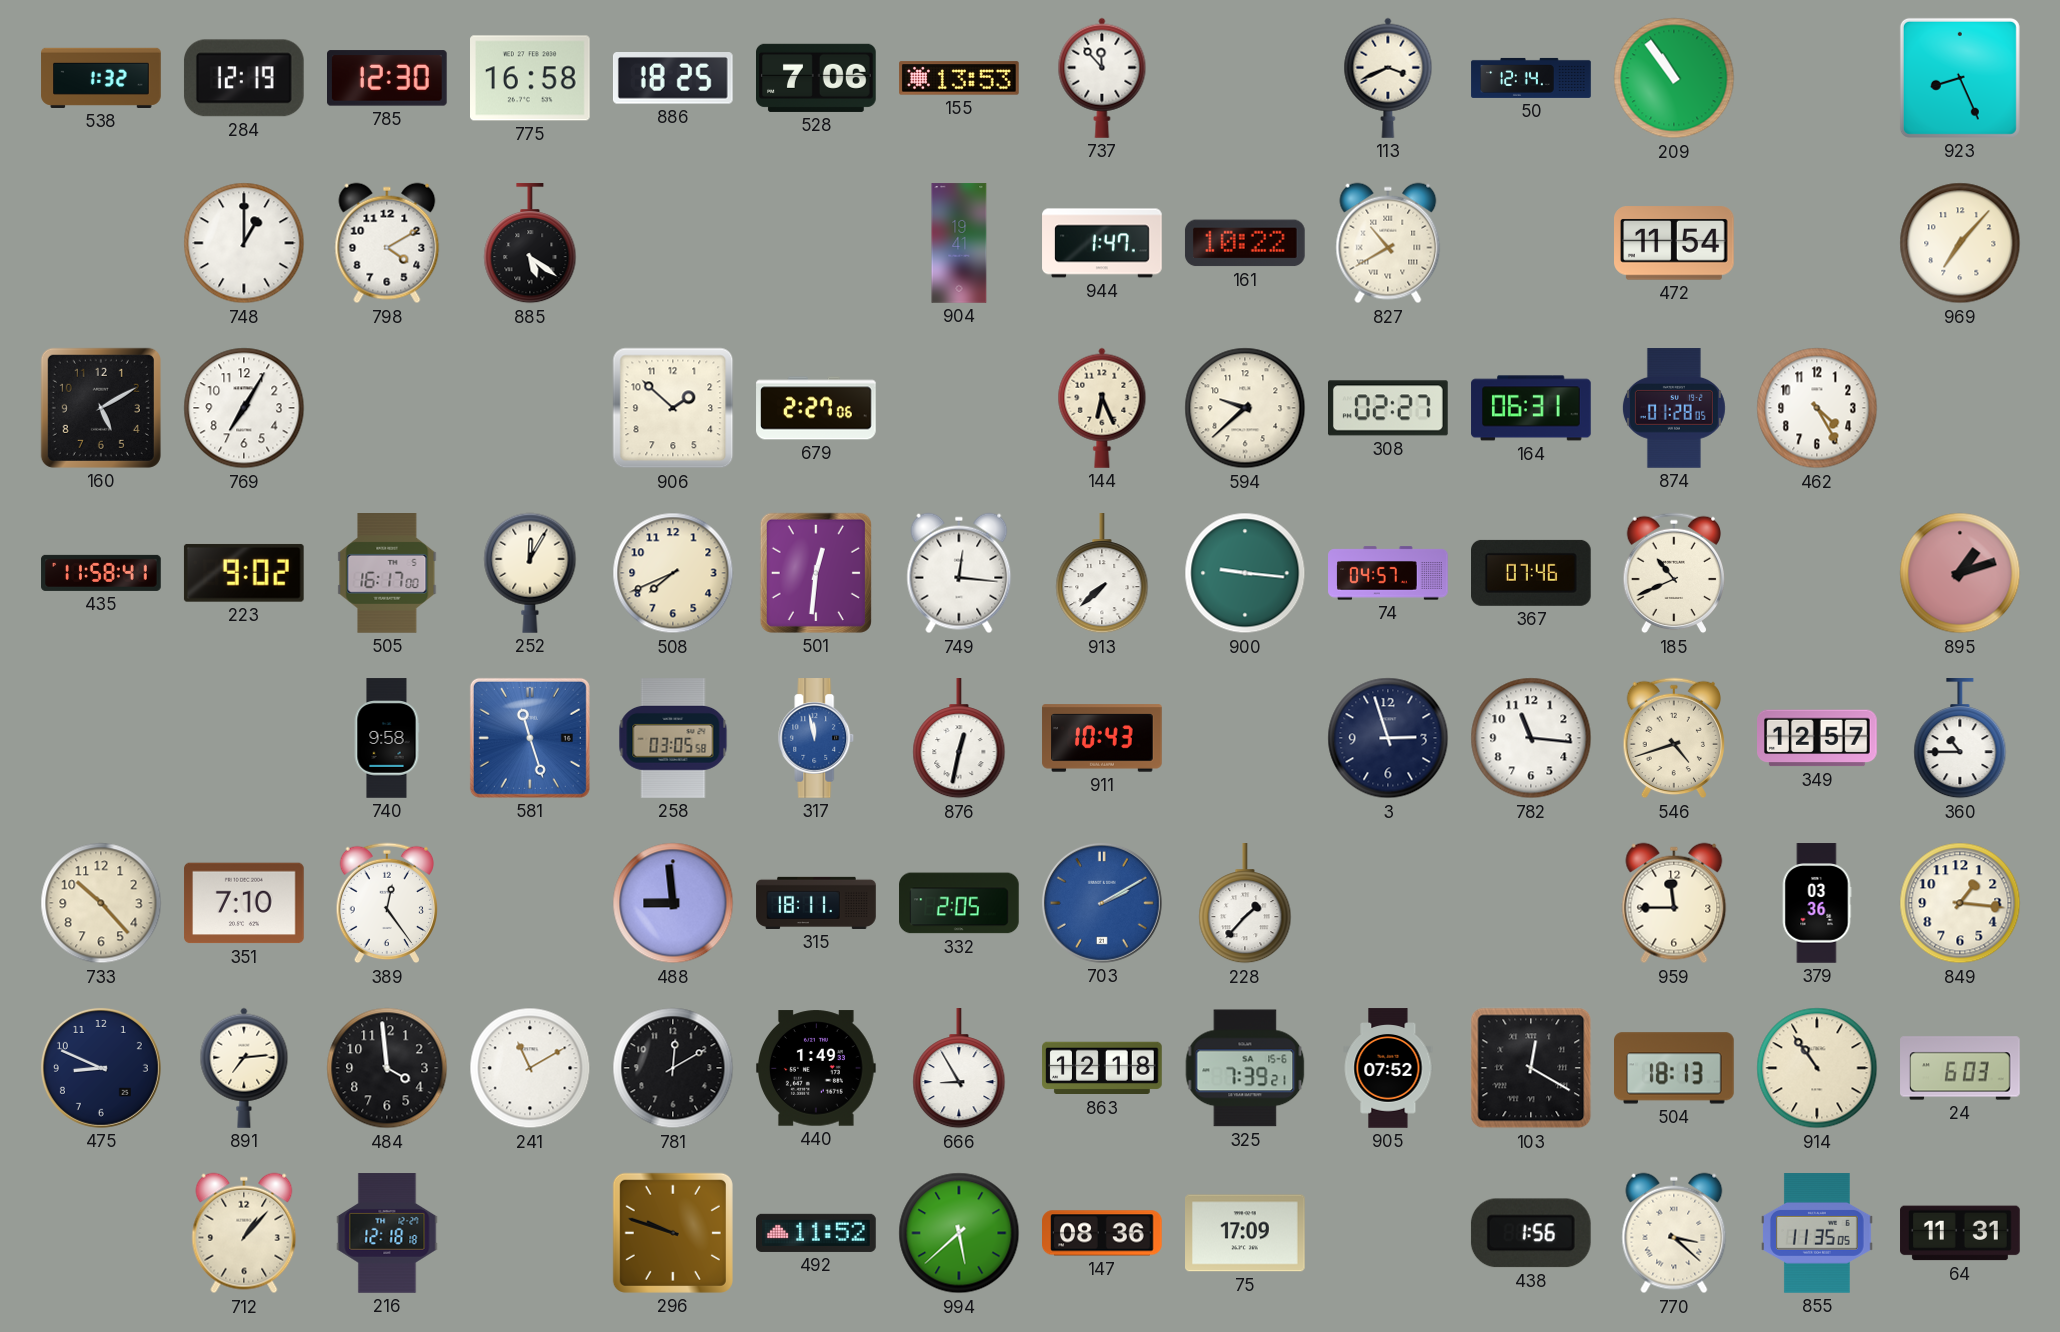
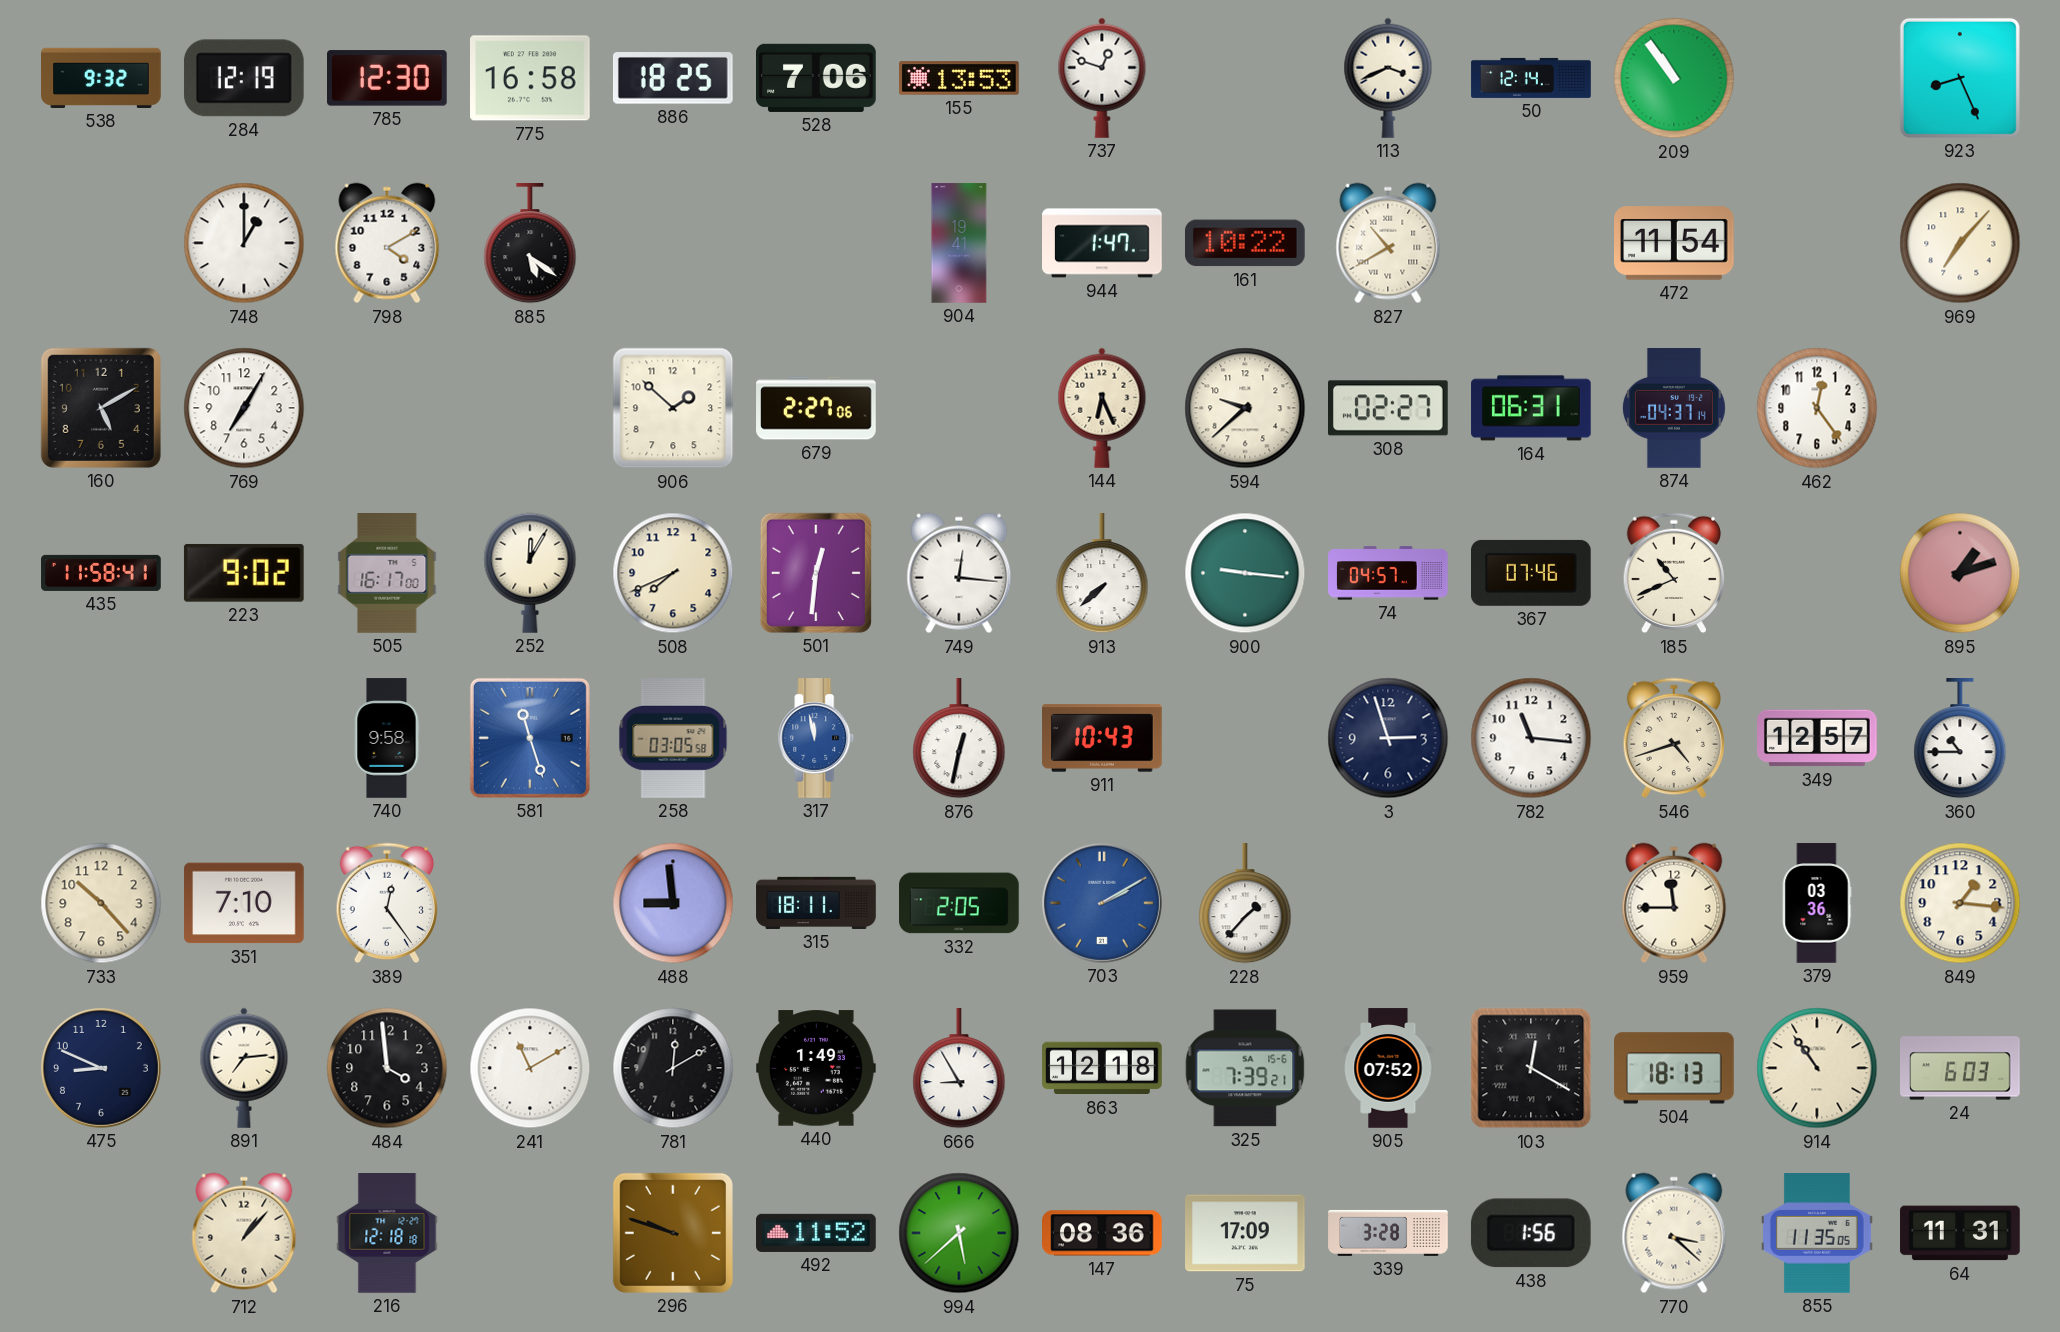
538: 1:32 -> 9:32 (101, 78)
737: 11:53 -> 12:48 (1102, 78)
874: 01:28 -> 04:37 (1674, 408)
462: 4:25 -> 12:24 (1817, 408)
339: none -> 3:28 (1388, 1233)
